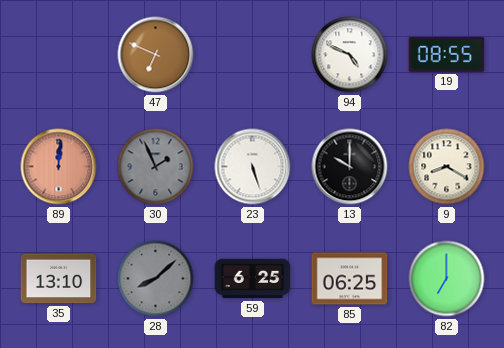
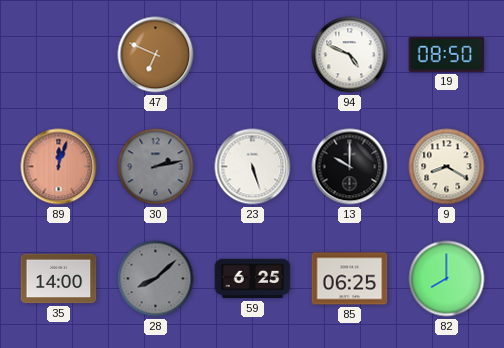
19: 08:55 -> 08:50 (447, 54)
89: 12:01 -> 12:03 (59, 167)
30: 1:56 -> 2:13 (156, 167)
35: 13:10 -> 14:00 (59, 279)
82: 7:00 -> 8:00 (447, 279)
